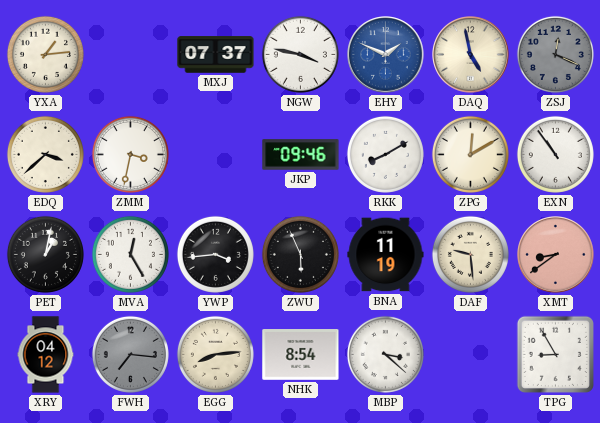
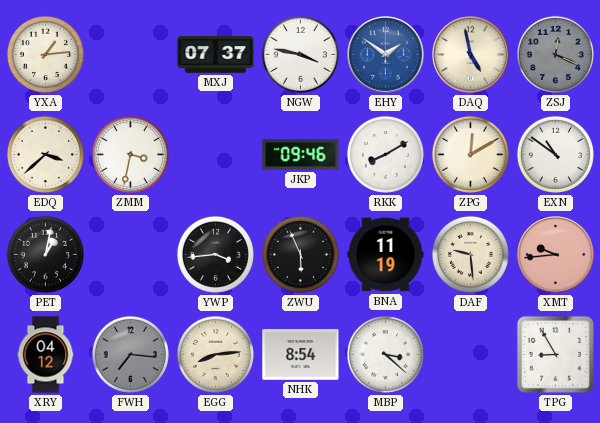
EHY: 1:49 -> 1:51 (386, 55)
EXN: 10:54 -> 10:51 (555, 154)
MVA: 12:25 -> none (130, 254)
XMT: 8:39 -> 9:44 (556, 255)
